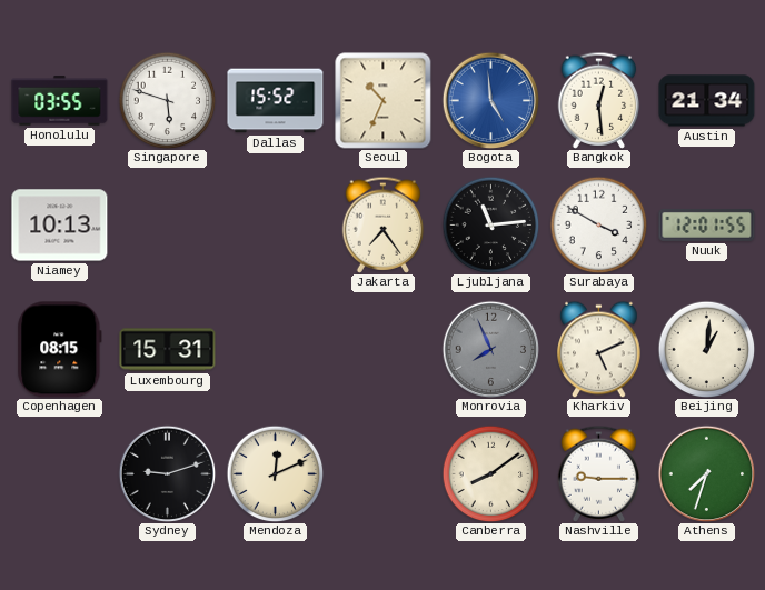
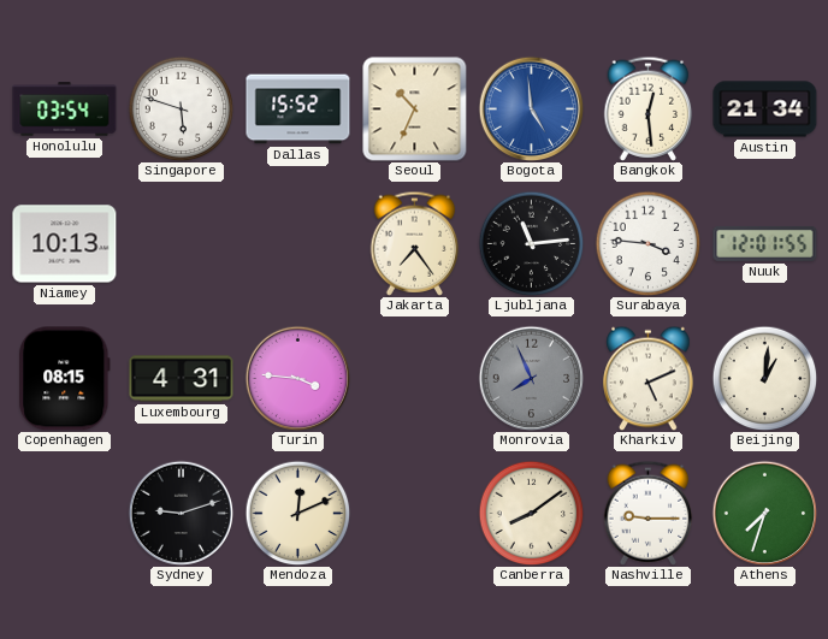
Honolulu: 03:55 -> 03:54 (65, 110)
Surabaya: 3:50 -> 3:46 (647, 243)
Luxembourg: 15:31 -> 4:31 (182, 379)
Turin: none -> 3:46 (297, 378)
